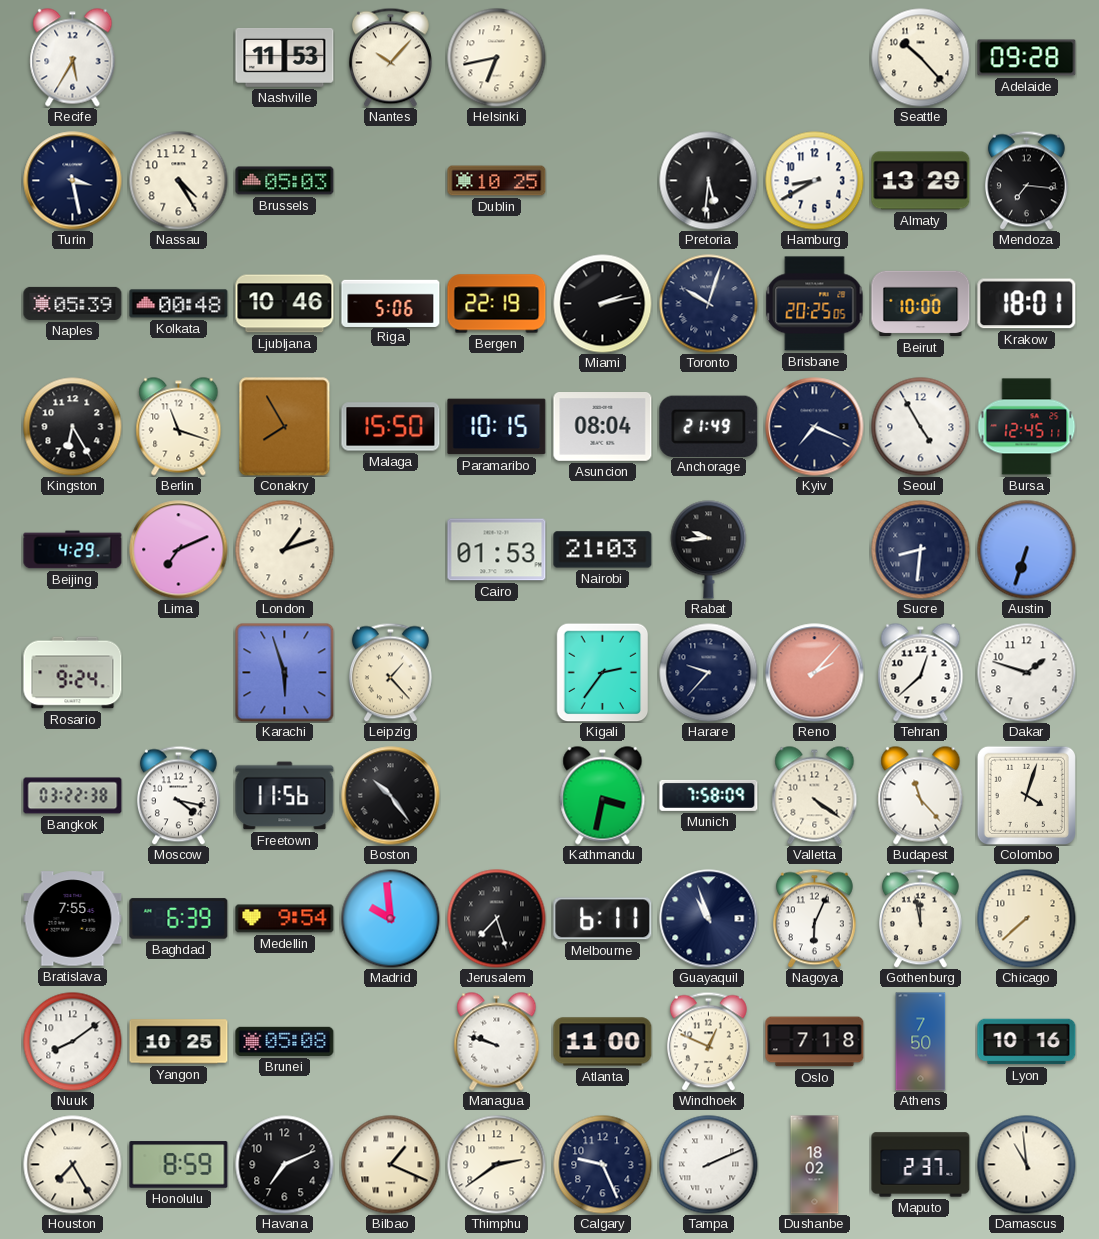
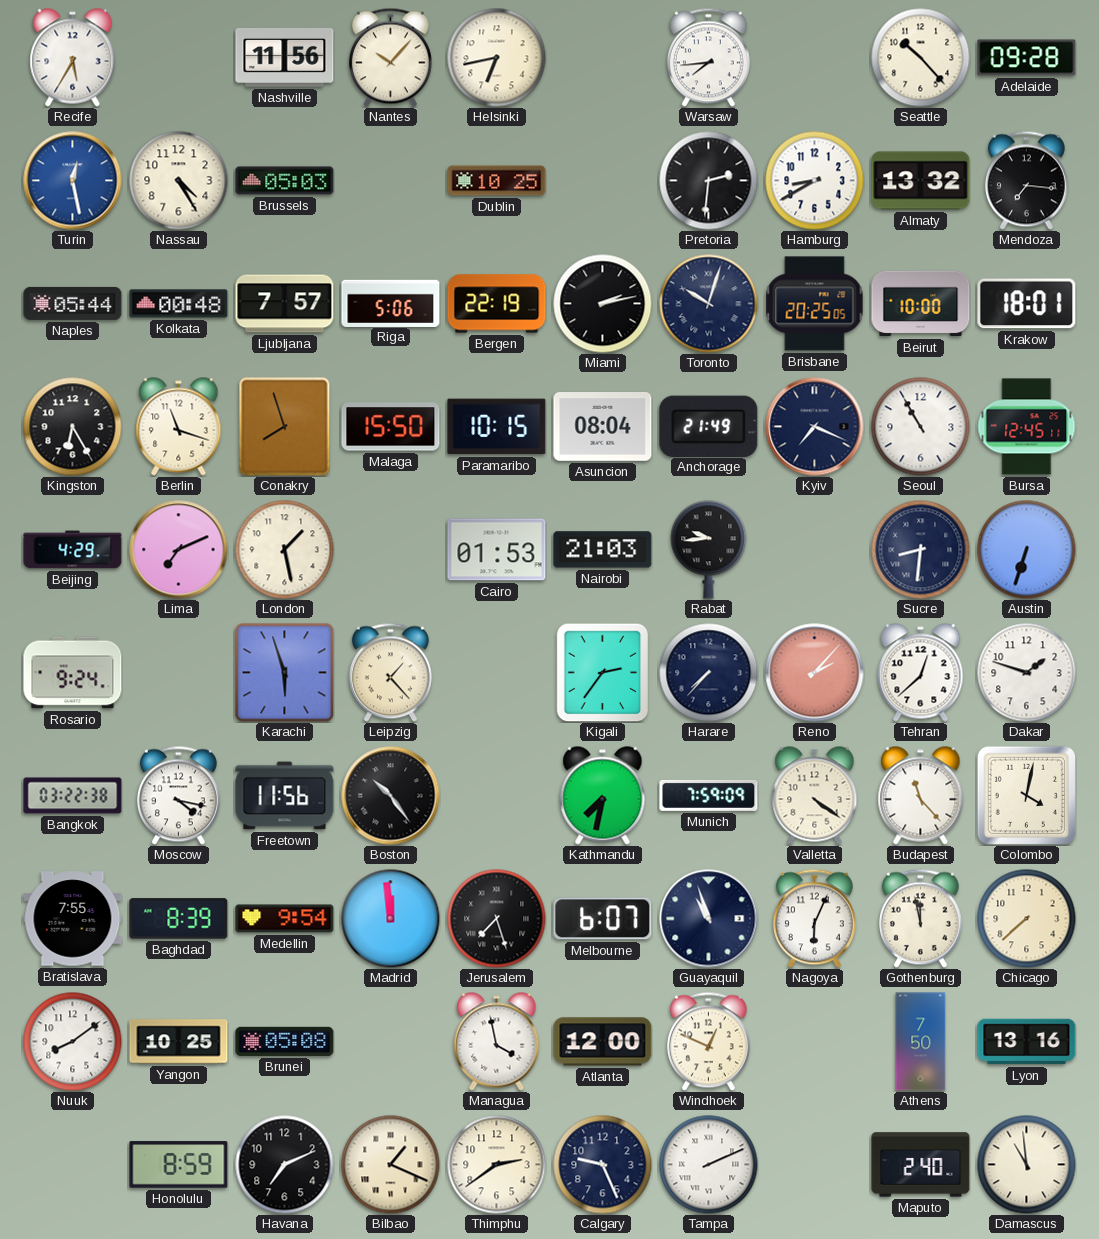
Nashville: 11:53 -> 11:56 (285, 58)
Warsaw: none -> 7:44 (708, 57)
Turin: 3:28 -> 12:28 (73, 181)
Turin dial: navy -> blue (73, 181)
Pretoria: 5:31 -> 2:31 (709, 181)
Almaty: 13:29 -> 13:32 (921, 181)
Naples: 05:39 -> 05:44 (73, 303)
Ljubljana: 10:46 -> 7:57 (285, 304)
Conakry: 7:55 -> 7:57 (285, 427)
Seoul: 4:55 -> 10:55 (921, 427)
London: 1:12 -> 1:28 (285, 550)
Harare: 9:37 -> 7:37 (709, 673)
Kathmandu: 3:32 -> 7:32 (603, 796)
Munich: 7:58 -> 7:59 (709, 795)
Colombo: 4:03 -> 4:02 (1026, 795)
Baghdad: 6:39 -> 8:39 (179, 919)
Madrid: 9:59 -> 11:59 (391, 919)
Melbourne: 6:11 -> 6:07 (603, 919)
Managua: 9:48 -> 3:58 (497, 1042)
Atlanta: 11:00 -> 12:00 (603, 1042)
Oslo: 7:18 -> none (815, 1042)
Lyon: 10:16 -> 13:16 (1027, 1042)
Houston: 7:25 -> none (73, 1165)
Dushanbe: 18:02 -> none (815, 1165)
Maputo: 2:37 -> 2:40 (921, 1165)
